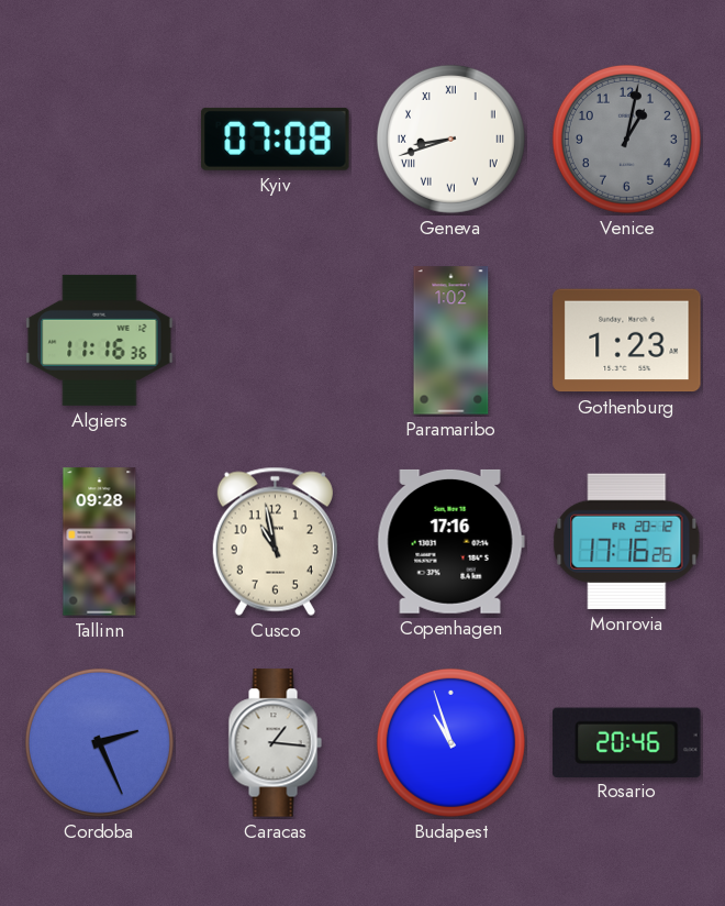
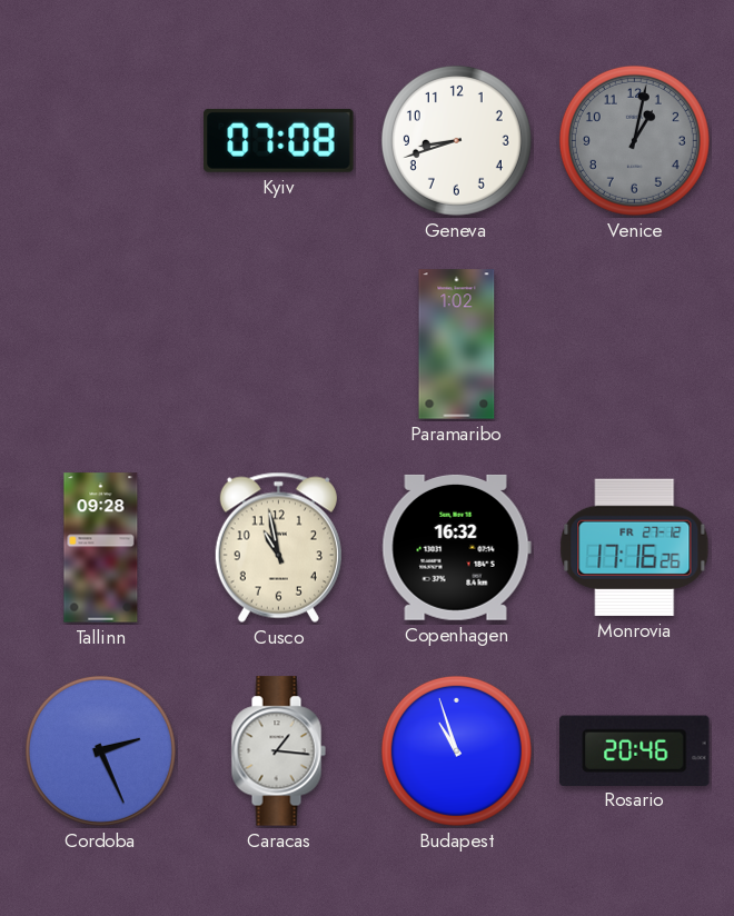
Geneva numerals: Roman -> Arabic (456, 140)
Algiers: 11:16 -> none (100, 340)
Gothenburg: 1:23 -> none (627, 341)
Copenhagen: 17:16 -> 16:32 (456, 547)
Monrovia date: FR 20-12 -> FR 27-12 (635, 547)
